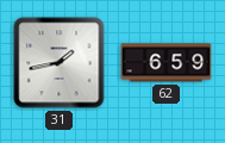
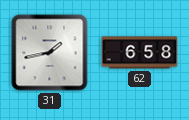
62: 6:59 -> 6:58 (140, 53)
